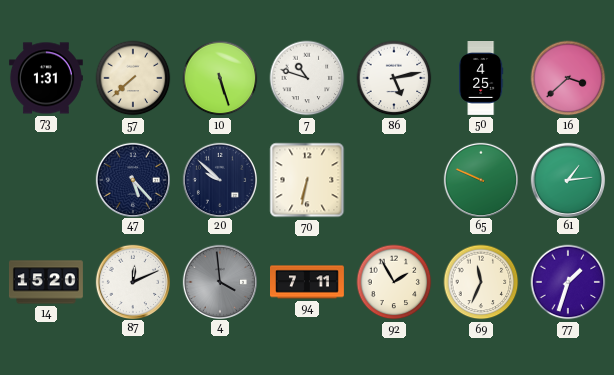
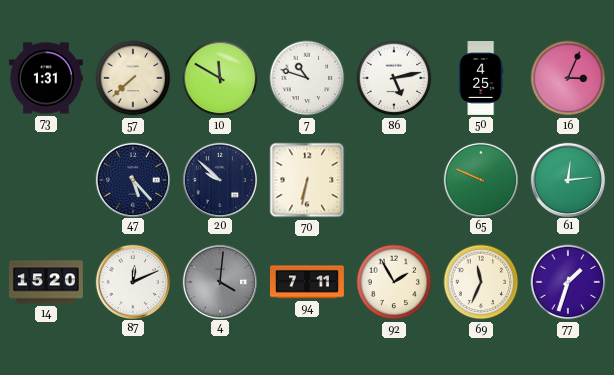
10: 5:27 -> 11:50 (220, 78)
16: 3:38 -> 3:04 (568, 78)
61: 1:14 -> 12:14 (567, 179)
4: 3:59 -> 4:01 (219, 281)
